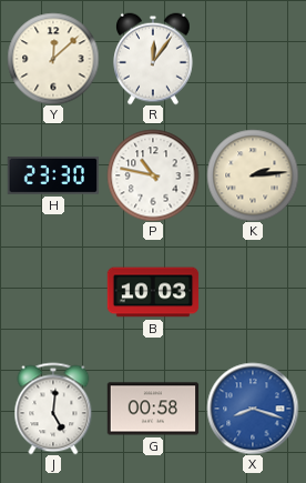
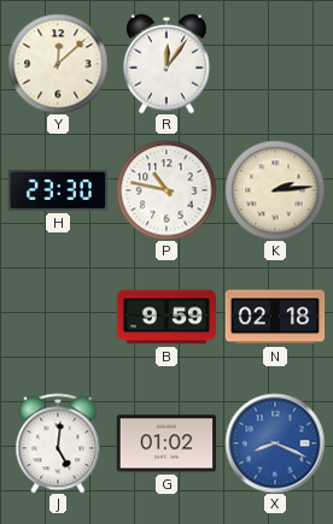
B: 10:03 -> 9:59 (166, 317)
N: none -> 02:18 (275, 317)
G: 00:58 -> 01:02 (166, 443)
X: 8:18 -> 8:19 (275, 443)
